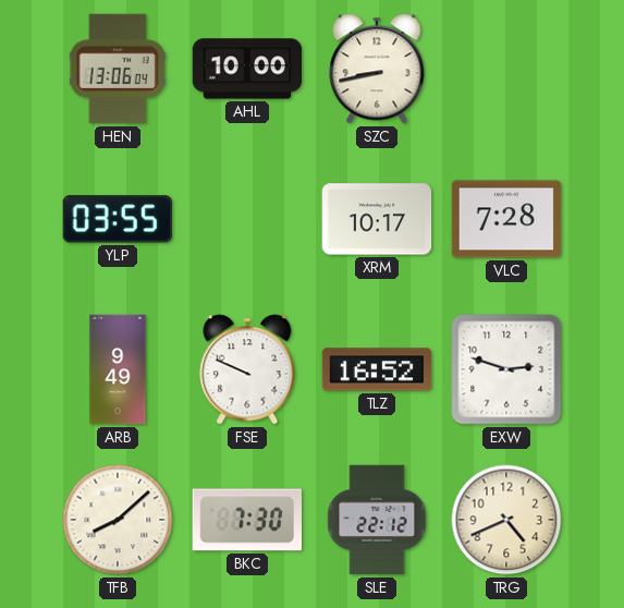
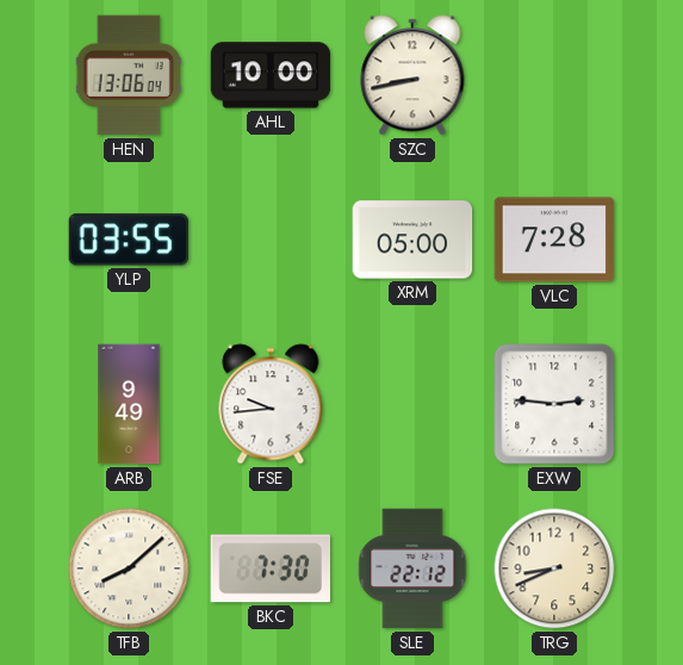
XRM: 10:17 -> 05:00 (412, 240)
FSE: 9:49 -> 9:44 (271, 404)
TLZ: 16:52 -> none (377, 369)
EXW: 2:48 -> 2:46 (554, 404)
TRG: 4:41 -> 8:41 (554, 568)
